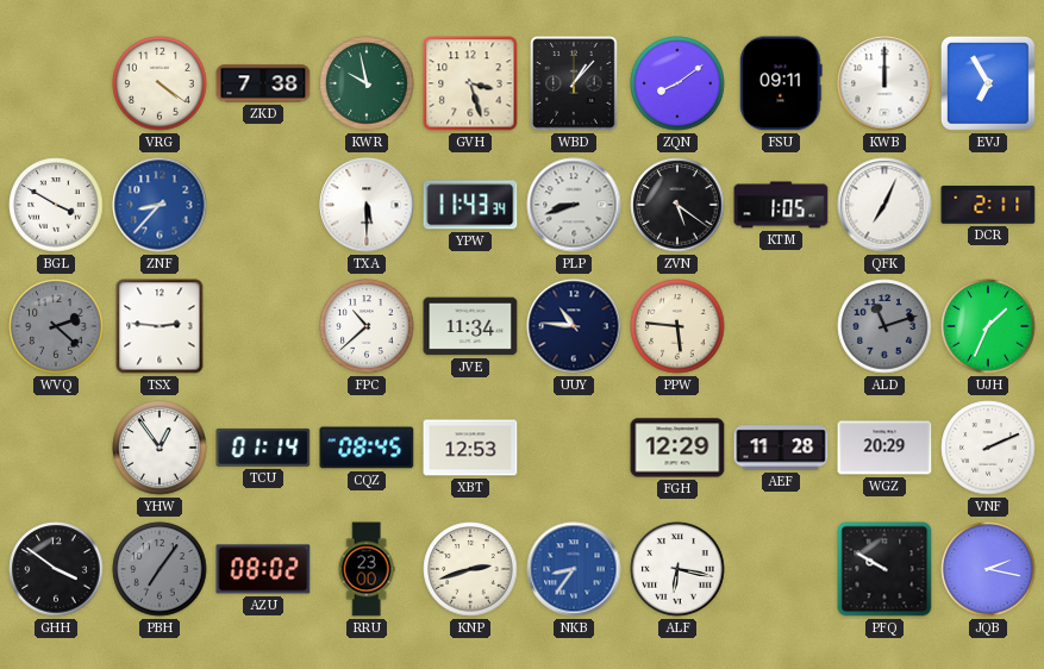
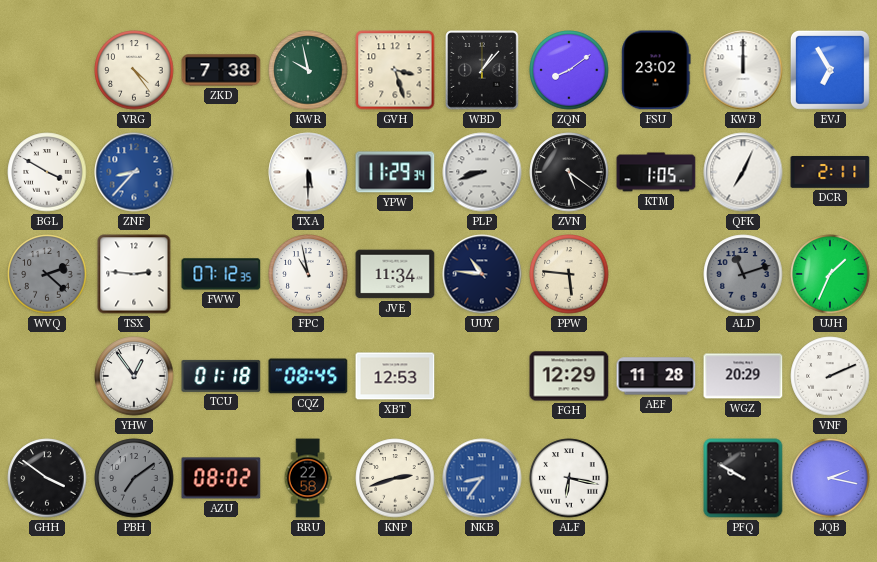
VRG: 4:21 -> 4:24 (134, 70)
FSU: 09:11 -> 23:02 (656, 70)
YPW: 11:43 -> 11:29 (395, 172)
FWW: none -> 07:12 (221, 274)
FPC: 10:38 -> 10:58 (308, 274)
TCU: 01:14 -> 01:18 (221, 376)
PBH: 7:06 -> 7:09 (134, 478)
RRU: 23:00 -> 22:58 (308, 478)
